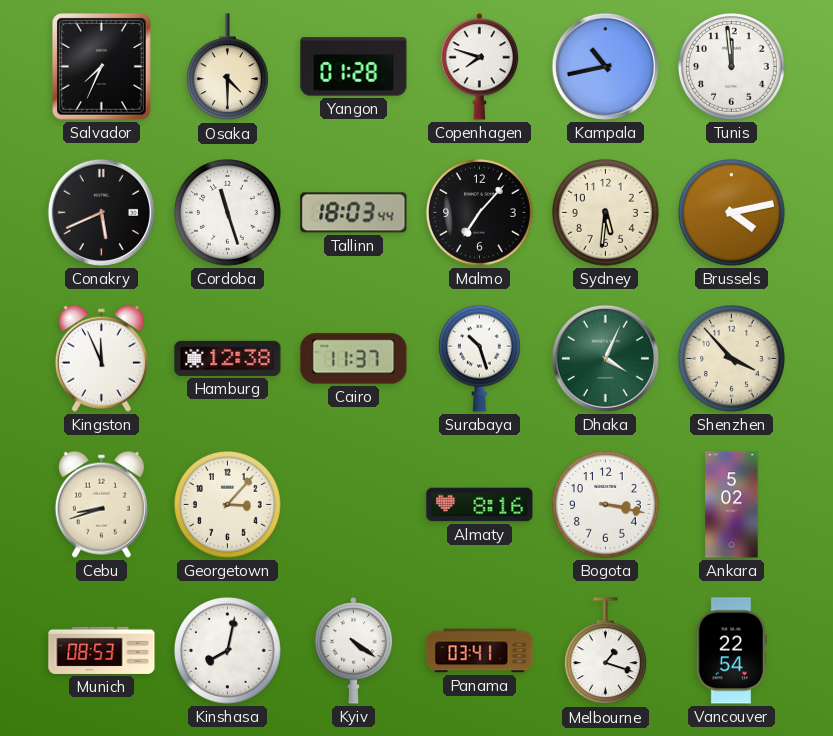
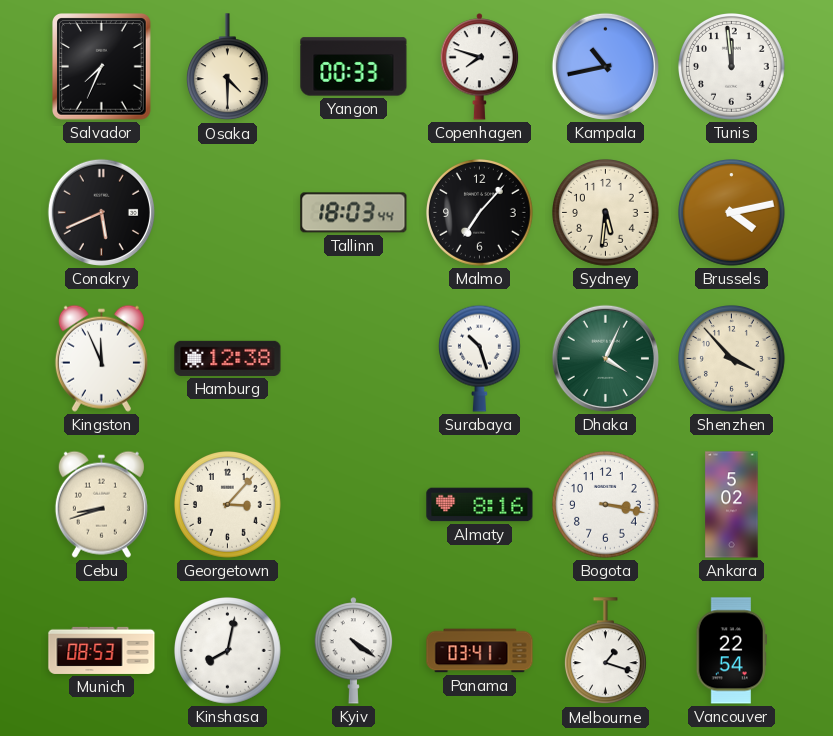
Yangon: 01:28 -> 00:33 (354, 67)
Cordoba: 11:27 -> none (228, 213)
Cairo: 11:37 -> none (354, 359)
